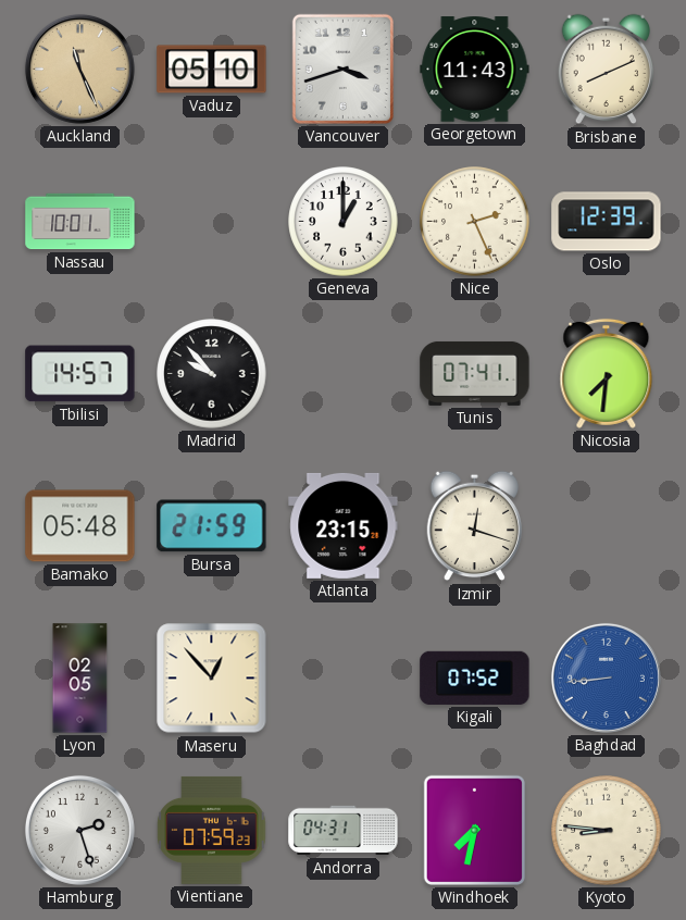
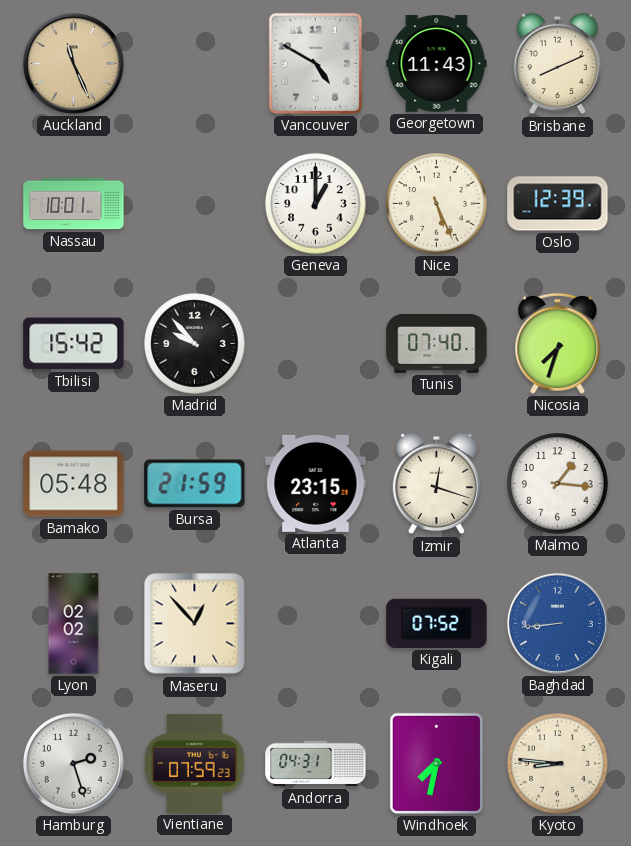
Vaduz: 05:10 -> none (212, 70)
Vancouver: 3:42 -> 4:50 (315, 63)
Nice: 2:26 -> 5:26 (437, 204)
Tbilisi: 14:57 -> 15:42 (74, 344)
Tunis: 07:41 -> 07:40 (437, 343)
Nicosia: 7:31 -> 7:33 (558, 343)
Malmo: none -> 1:16 (558, 484)
Lyon: 02:05 -> 02:02 (74, 624)
